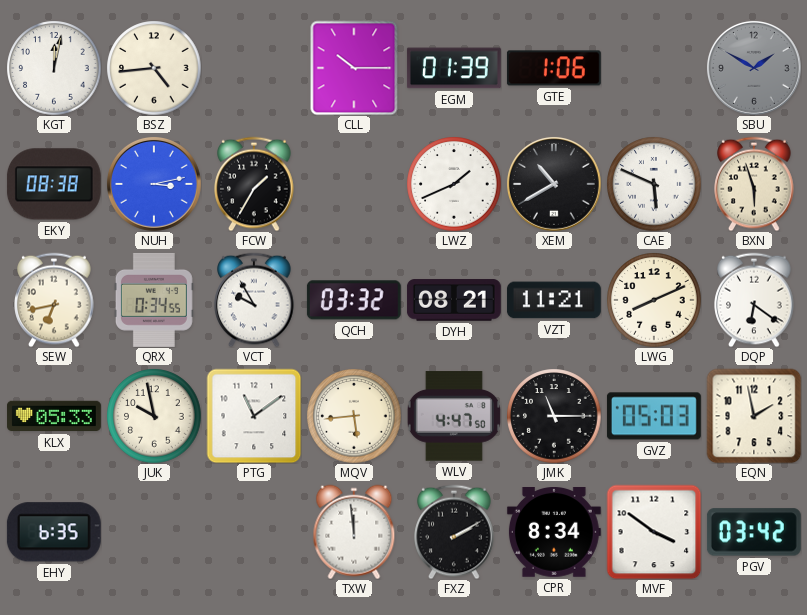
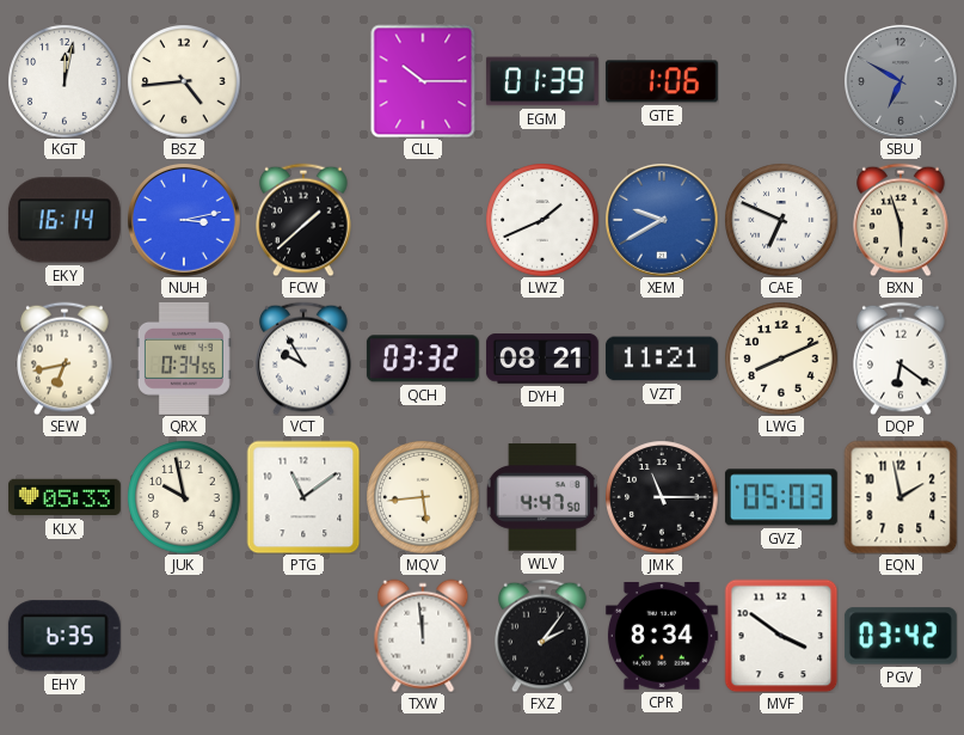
SBU: 1:50 -> 6:50 (901, 81)
EKY: 08:38 -> 16:14 (65, 220)
FCW: 1:35 -> 1:38 (303, 220)
XEM: 10:40 -> 9:40 (662, 220)
XEM dial: black -> blue (662, 220)
CAE: 5:49 -> 6:49 (781, 220)
FXZ: 2:10 -> 2:06 (542, 636)
